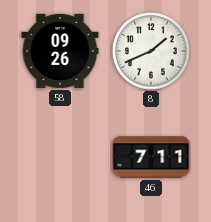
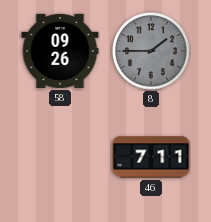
8: 1:41 -> 1:45 (151, 51)
8 dial: white -> grey (151, 51)
